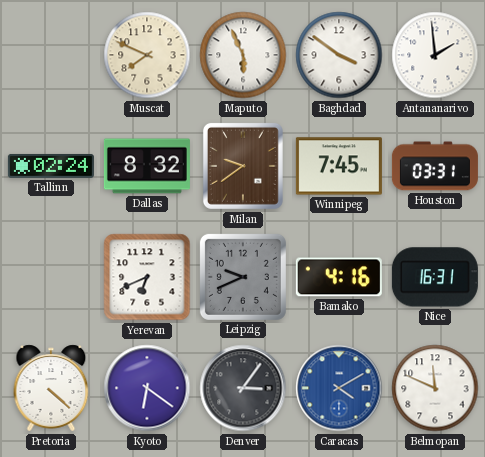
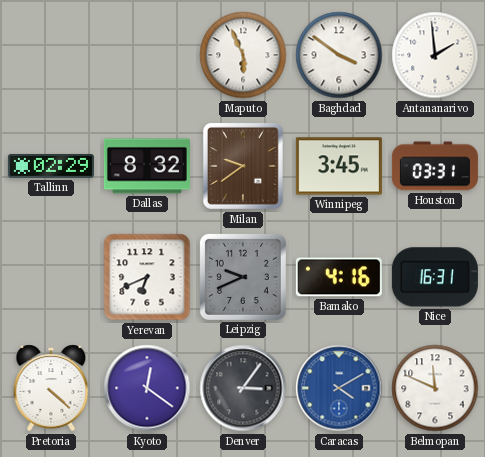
Muscat: 7:49 -> none (147, 55)
Tallinn: 02:24 -> 02:29 (51, 166)
Winnipeg: 7:45 -> 3:45 (339, 166)
Kyoto: 6:21 -> 12:21 (147, 388)
